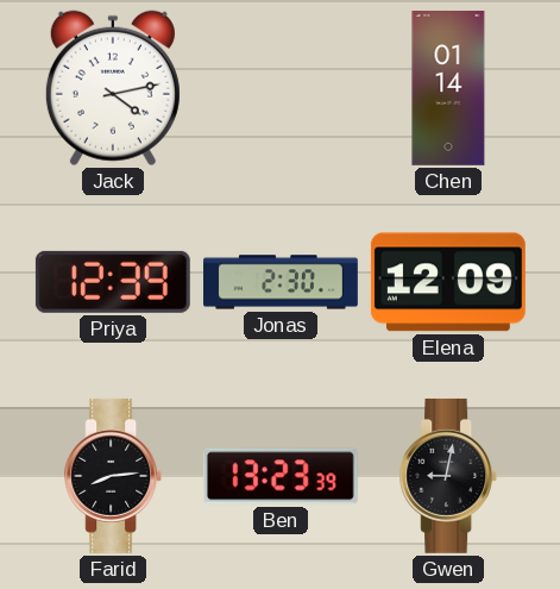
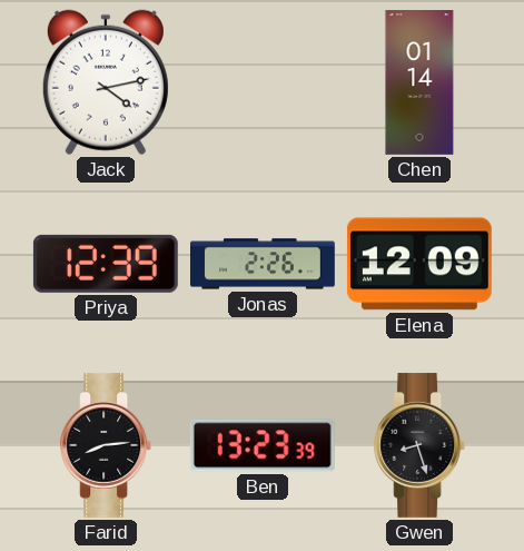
Jonas: 2:30 -> 2:26 (264, 264)
Gwen: 9:02 -> 8:27 (419, 445)
